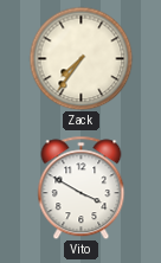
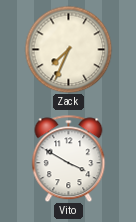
Zack: 7:36 -> 7:34 (68, 49)
